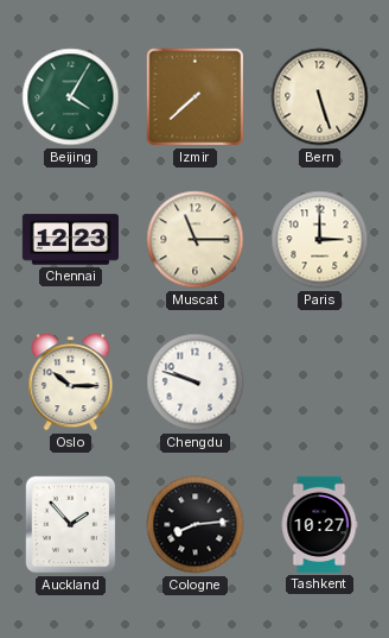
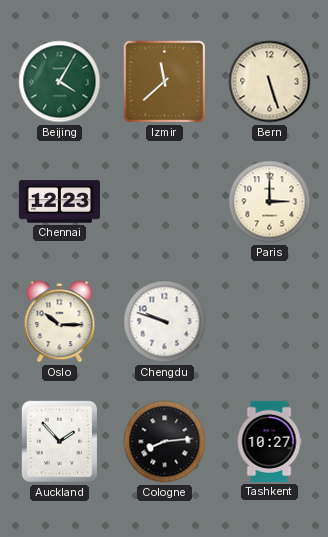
Izmir: 7:38 -> 11:38 (165, 82)
Muscat: 11:15 -> none (196, 240)
